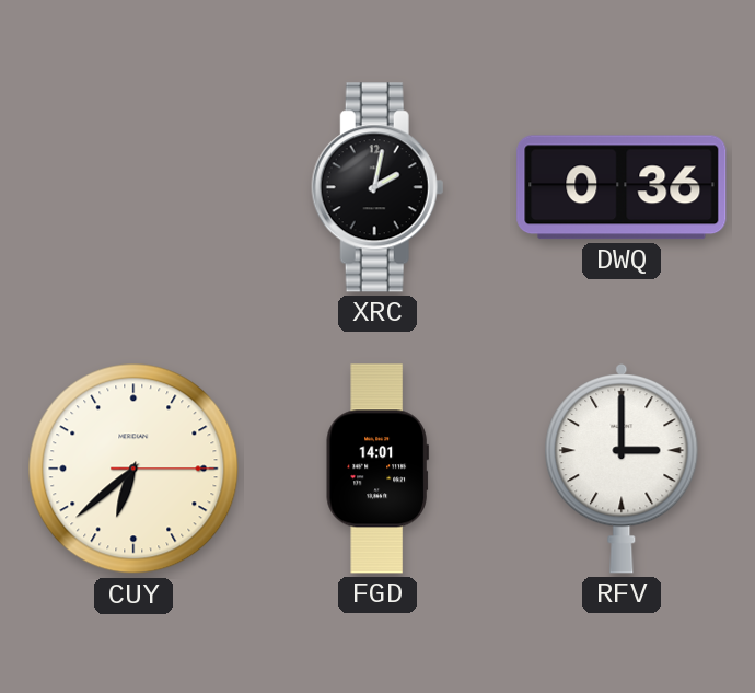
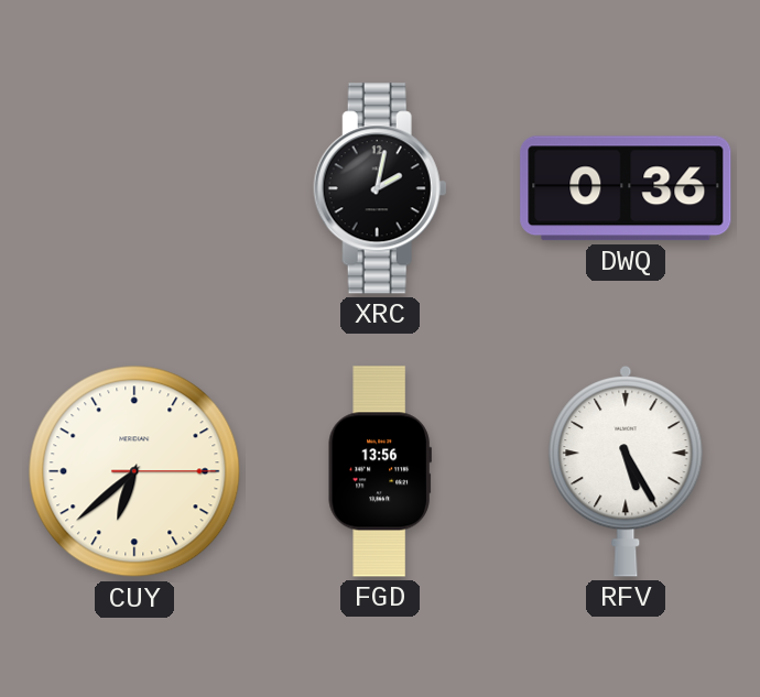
FGD: 14:01 -> 13:56 (380, 471)
RFV: 3:00 -> 5:25 (626, 471)
